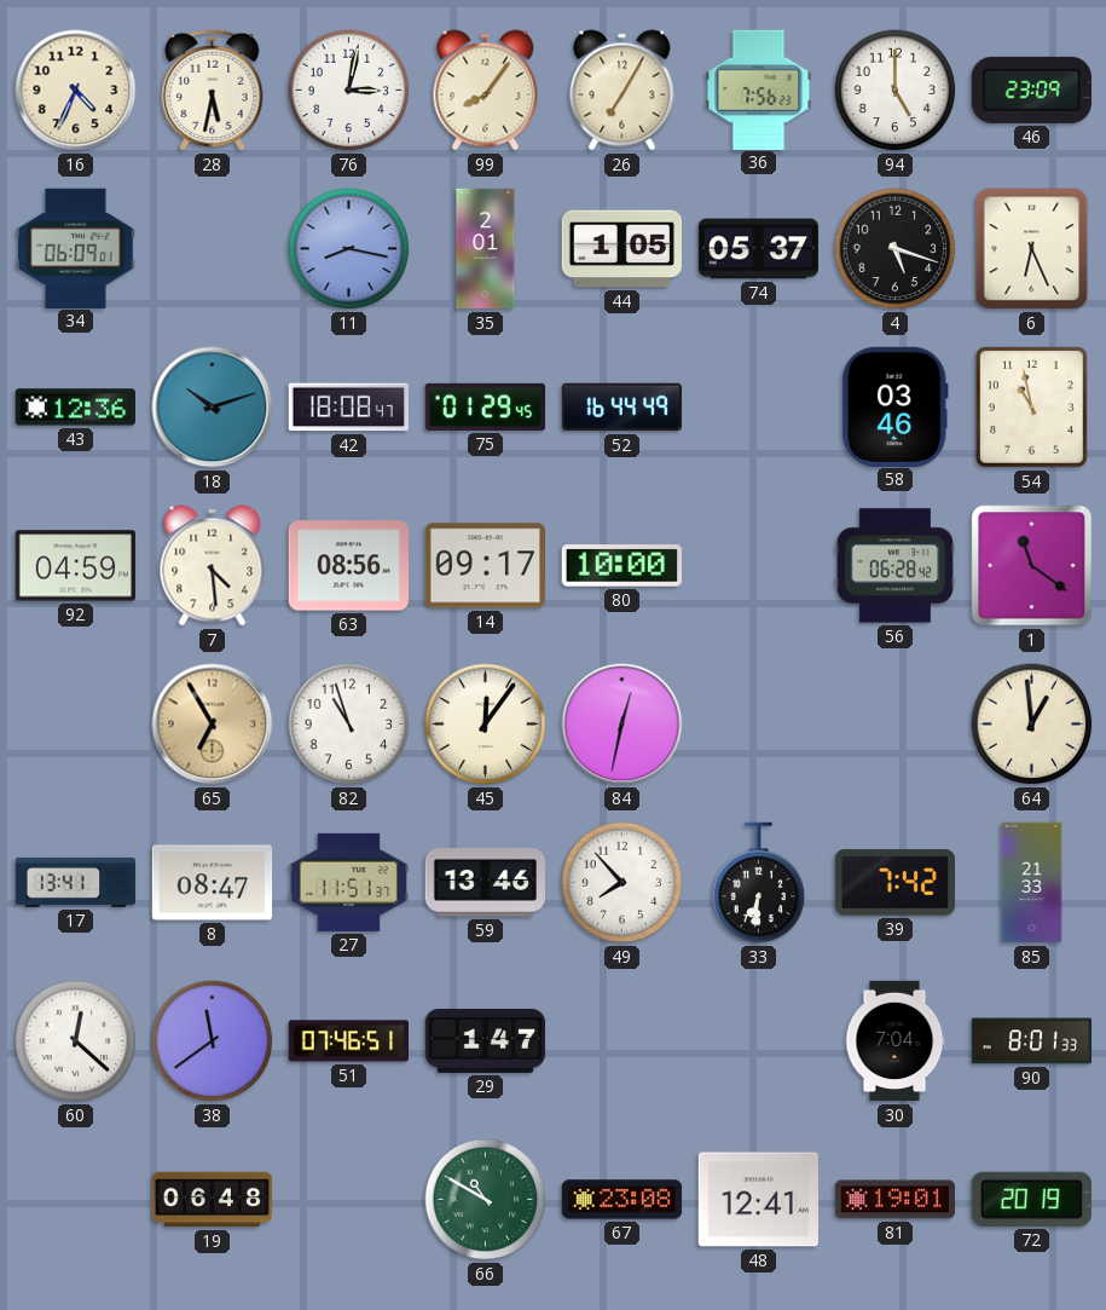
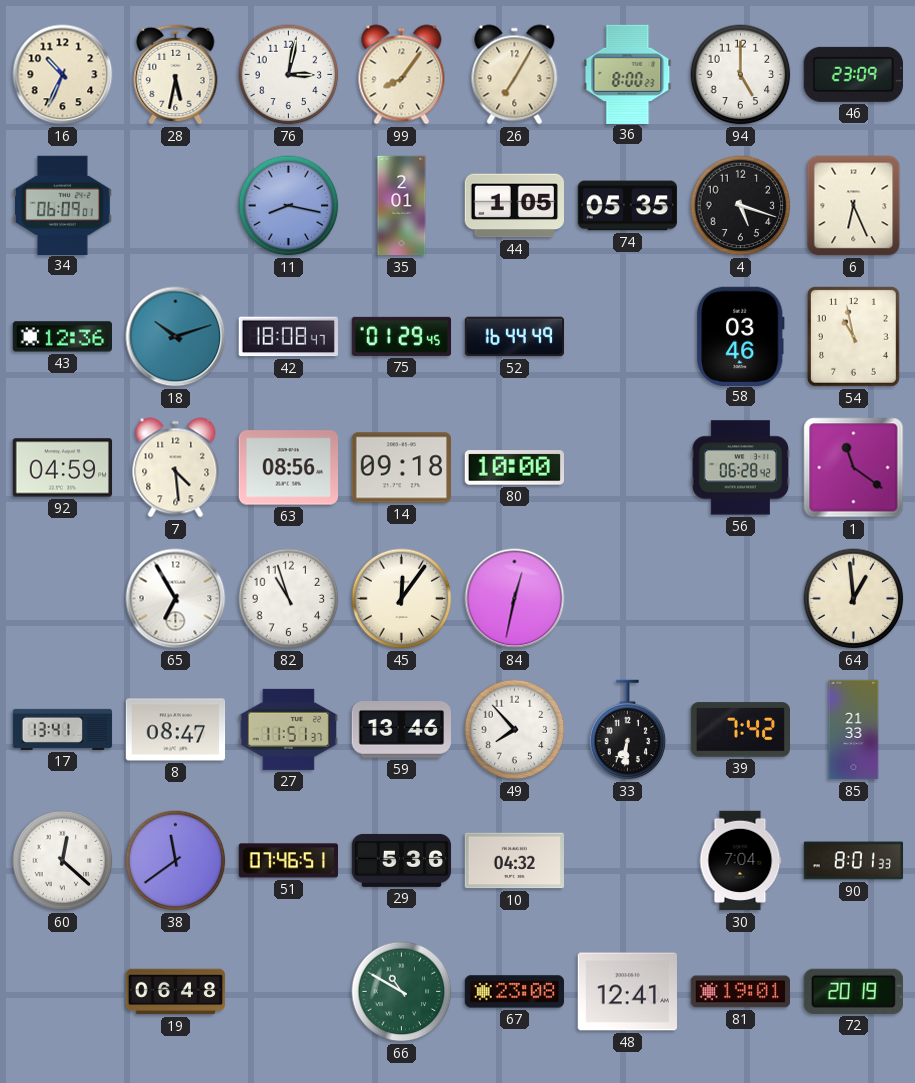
16: 4:34 -> 10:34 (63, 75)
36: 7:56 -> 8:00 (628, 74)
74: 05:37 -> 05:35 (628, 206)
14: 09:17 -> 09:18 (401, 468)
65 dial: champagne -> white (176, 599)
29: 1:47 -> 5:36 (402, 860)
10: none -> 04:32 (514, 861)
